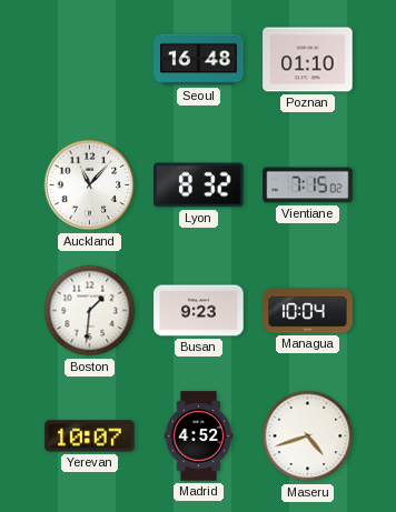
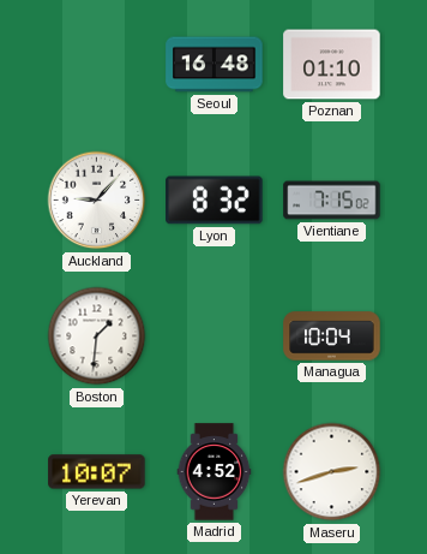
Auckland: 11:07 -> 9:07 (97, 201)
Busan: 9:23 -> none (199, 311)
Maseru: 4:42 -> 2:42 (332, 472)
